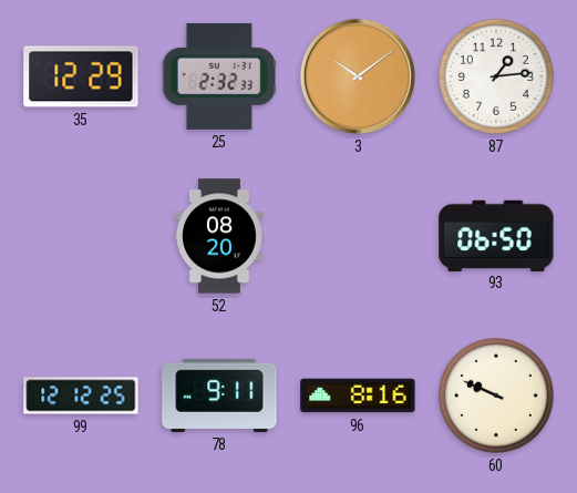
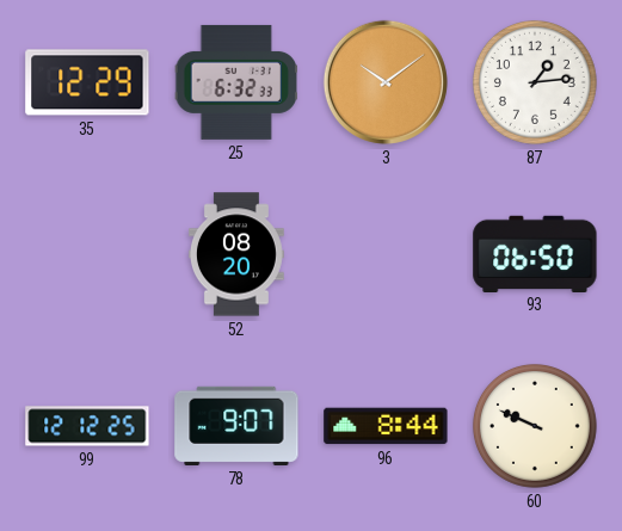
25: 2:32 -> 6:32 (235, 82)
78: 9:11 -> 9:07 (236, 426)
96: 8:16 -> 8:44 (386, 426)
